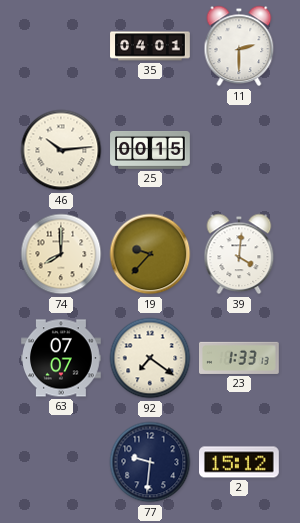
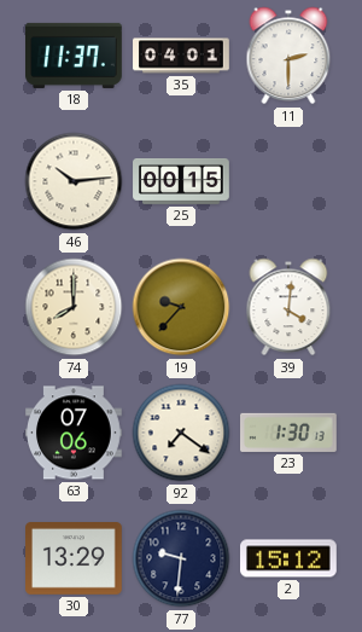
18: none -> 11:37 (75, 56)
63: 07:07 -> 07:06 (75, 433)
23: 1:33 -> 1:30 (290, 433)
30: none -> 13:29 (75, 559)
